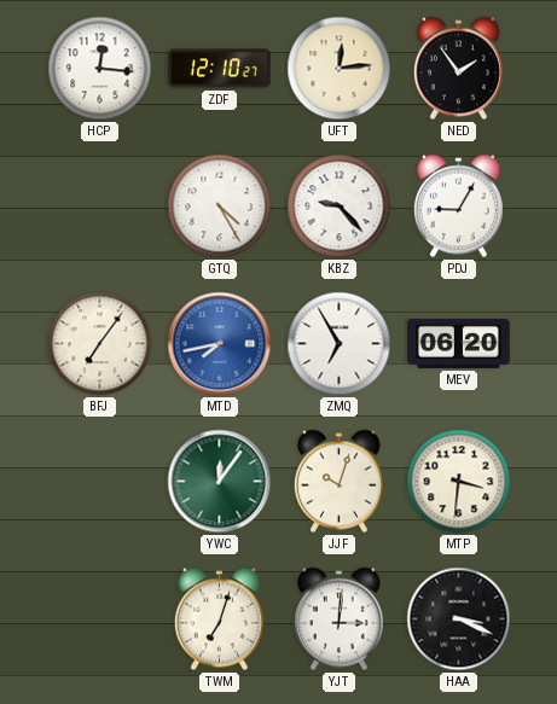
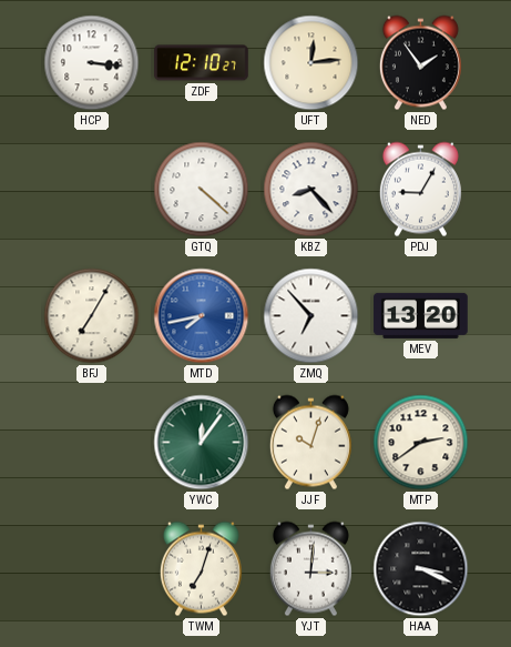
HCP: 12:16 -> 3:16 (92, 63)
GTQ: 4:25 -> 4:22 (202, 190)
KBZ: 9:23 -> 8:23 (311, 190)
BFJ: 7:06 -> 7:05 (92, 316)
ZMQ: 6:55 -> 6:53 (311, 316)
MEV: 06:20 -> 13:20 (421, 315)
MTP: 3:31 -> 2:39 (421, 443)
